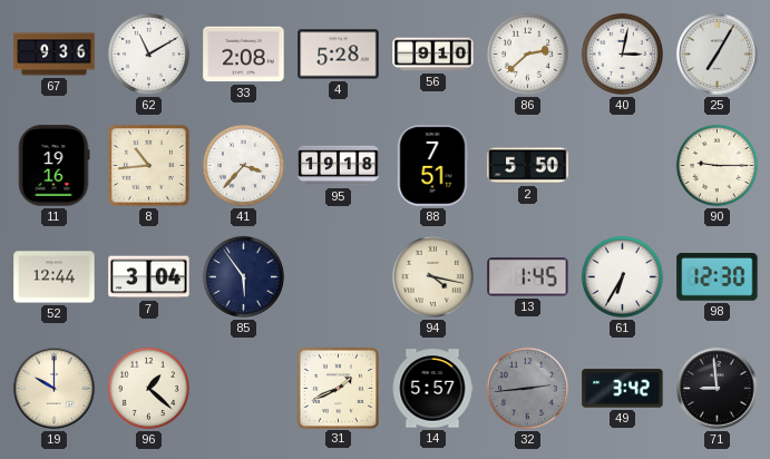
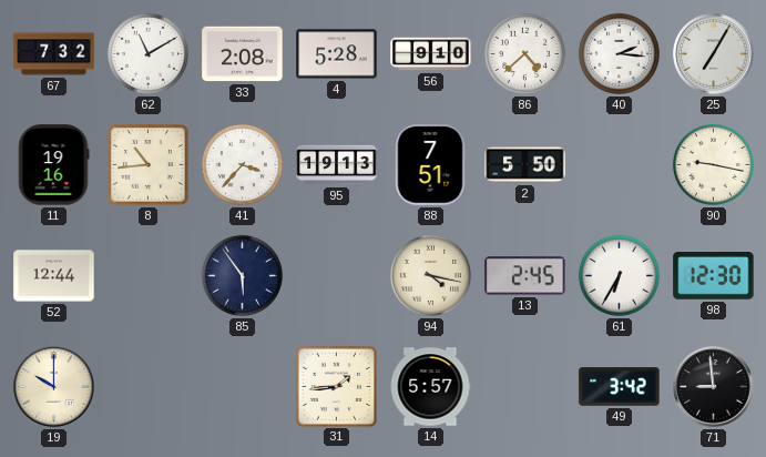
67: 9:36 -> 7:32 (54, 54)
86: 2:38 -> 4:38 (524, 53)
40: 3:02 -> 2:16 (619, 53)
95: 19:18 -> 19:13 (337, 165)
90: 9:15 -> 9:17 (713, 164)
7: 3:04 -> none (149, 277)
13: 1:45 -> 2:45 (525, 276)
96: 1:22 -> none (148, 388)
31: 1:41 -> 1:44 (336, 386)
32: 2:44 -> none (527, 388)
